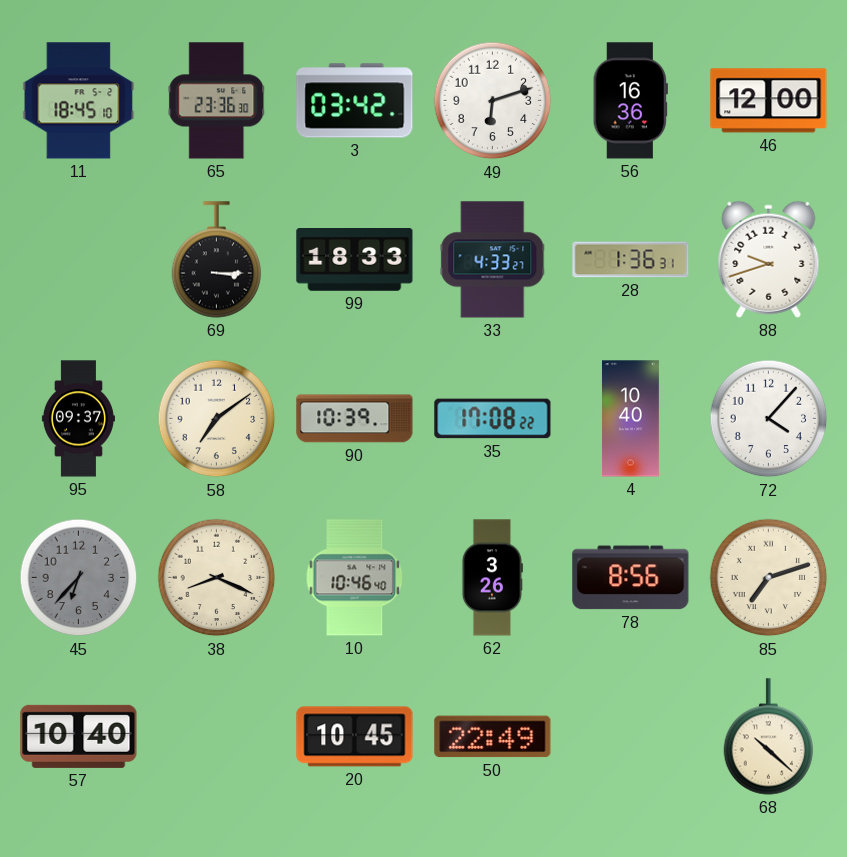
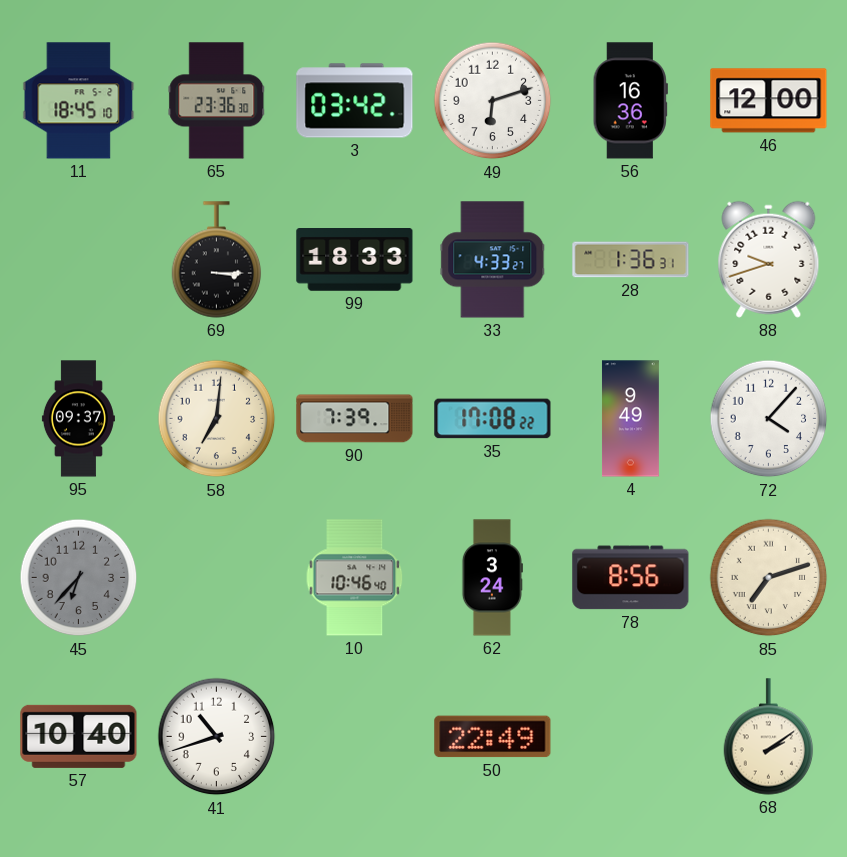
58: 7:09 -> 7:01 (217, 419)
90: 10:39 -> 7:39 (355, 419)
4: 10:40 -> 9:49 (630, 419)
38: 8:19 -> none (217, 578)
62: 3:26 -> 3:24 (492, 578)
41: none -> 10:42 (217, 737)
20: 10:45 -> none (355, 737)
68: 10:22 -> 2:09 (769, 737)
